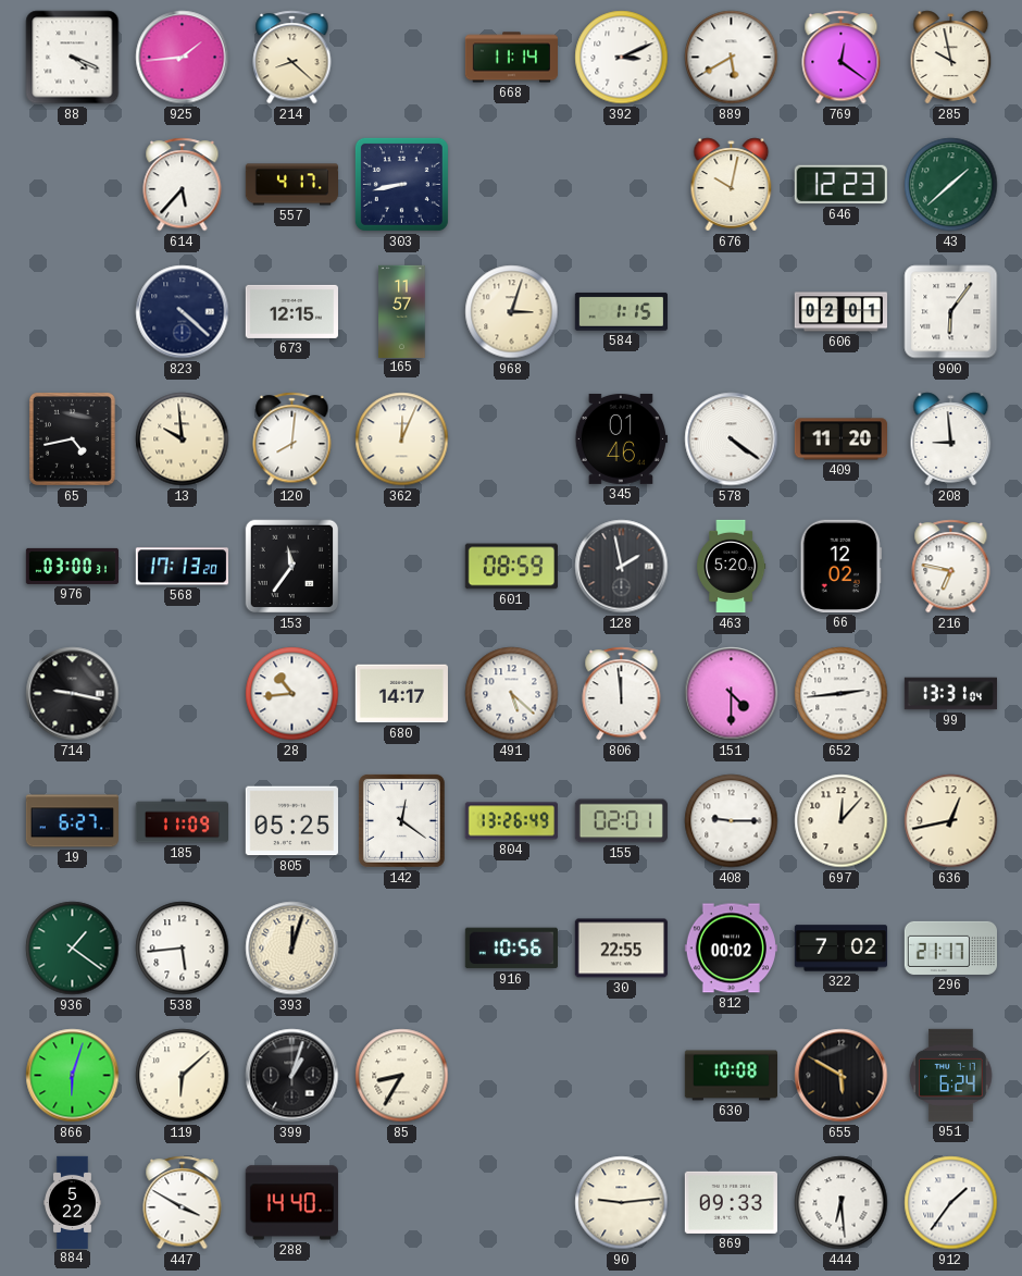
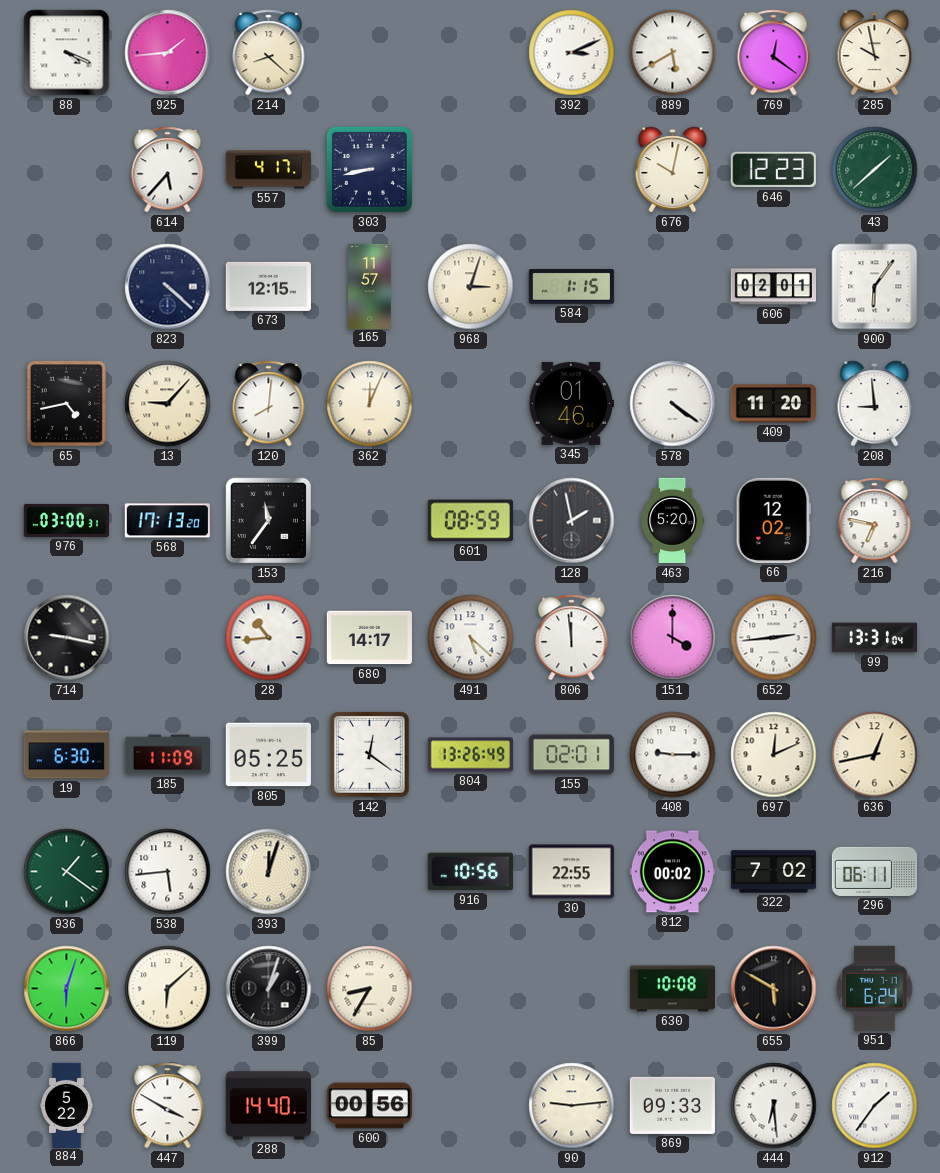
668: 11:14 -> none (511, 58)
13: 9:59 -> 9:07 (168, 404)
151: 4:30 -> 4:00 (673, 638)
19: 6:27 -> 6:30 (66, 755)
697: 12:07 -> 12:11 (774, 755)
296: 21:17 -> 06:11 (874, 871)
600: none -> 00:56 (369, 1106)
